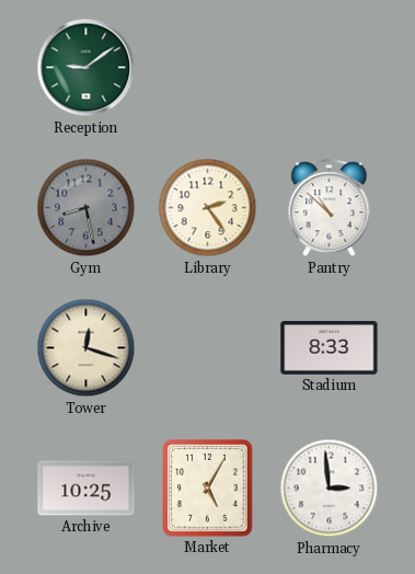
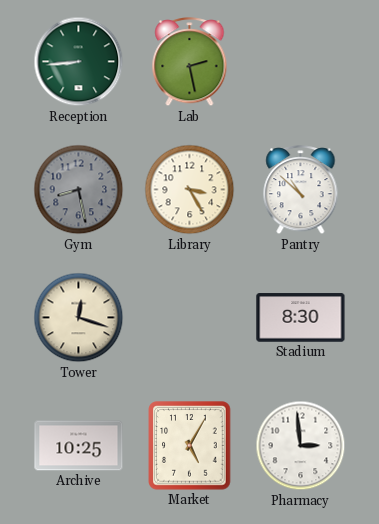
Reception: 9:09 -> 8:44 (79, 62)
Lab: none -> 2:28 (190, 62)
Library: 2:24 -> 3:25 (190, 190)
Stadium: 8:33 -> 8:30 (301, 318)
